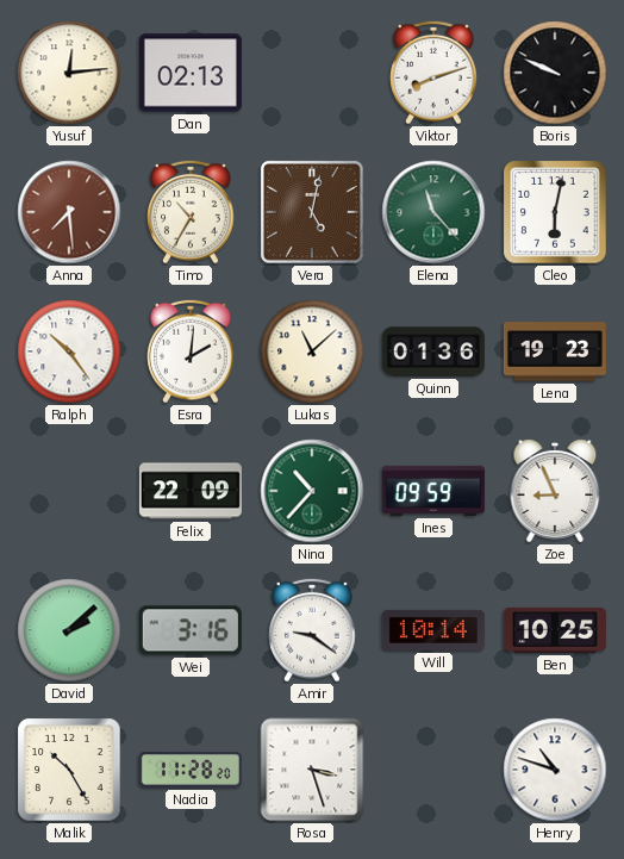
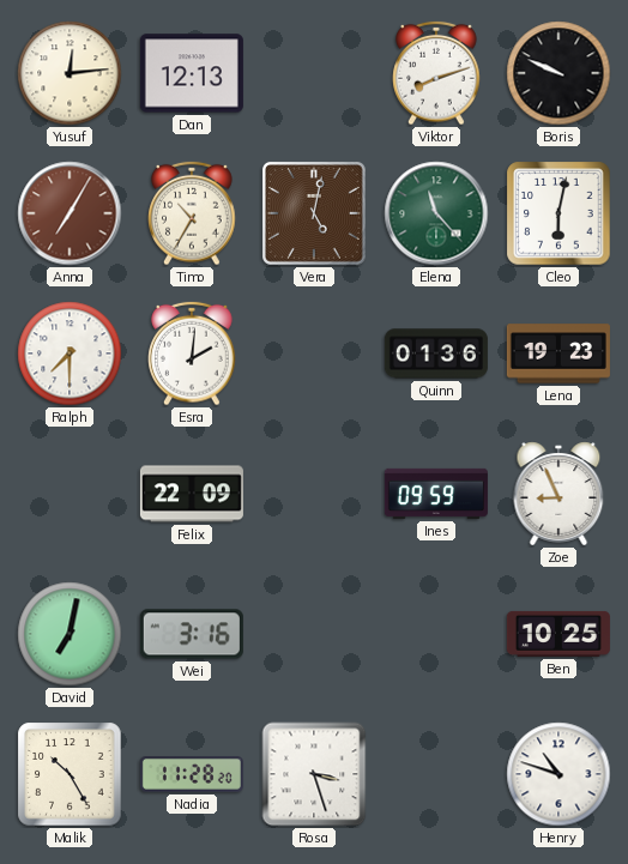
Dan: 02:13 -> 12:13 (192, 73)
Anna: 7:29 -> 7:05 (70, 213)
Ralph: 10:24 -> 7:30 (70, 354)
Lukas: 11:08 -> none (312, 351)
Nina: 10:37 -> none (312, 491)
David: 2:08 -> 7:02 (70, 634)
Amir: 9:21 -> none (312, 630)
Will: 10:14 -> none (433, 630)
